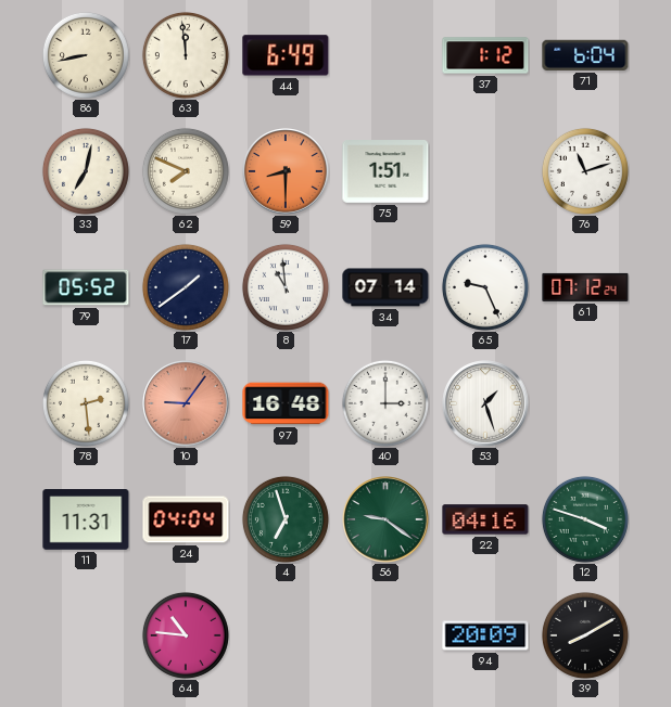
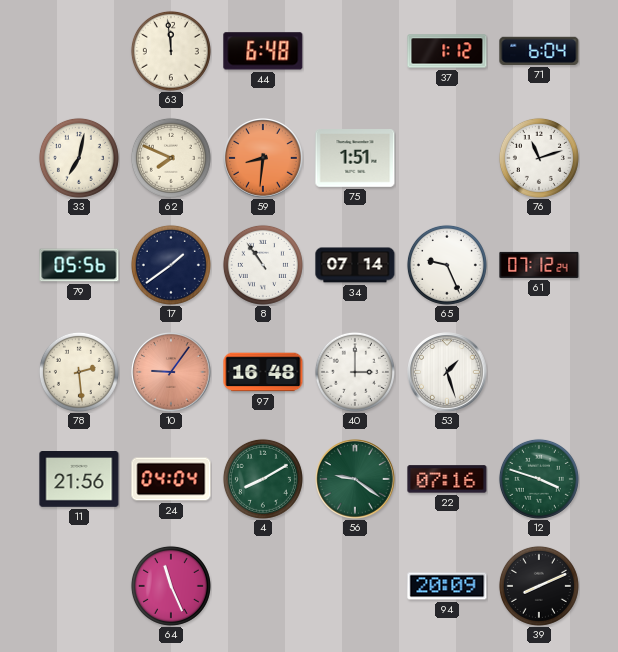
86: 8:43 -> none (86, 55)
44: 6:49 -> 6:48 (263, 51)
59: 8:30 -> 8:31 (263, 158)
79: 05:52 -> 05:56 (79, 265)
8: 10:59 -> 10:54 (263, 265)
11: 11:31 -> 21:56 (79, 480)
4: 6:57 -> 8:10 (263, 479)
22: 04:16 -> 07:16 (447, 479)
64: 10:46 -> 11:26 (171, 586)
39: 8:10 -> 8:11 (539, 586)
